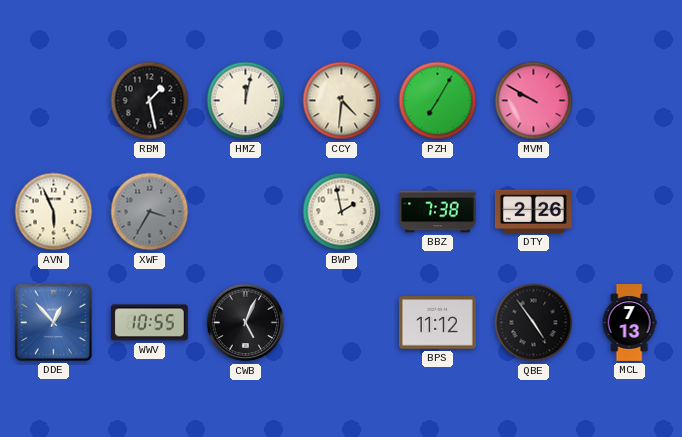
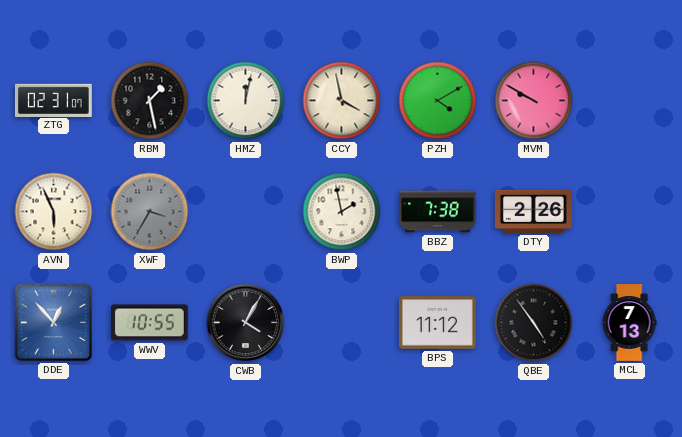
ZTG: none -> 02:31 (53, 100)
CCY: 4:31 -> 3:58 (342, 101)
PZH: 7:05 -> 4:10 (438, 101)
CWB: 5:04 -> 4:05 (246, 323)
